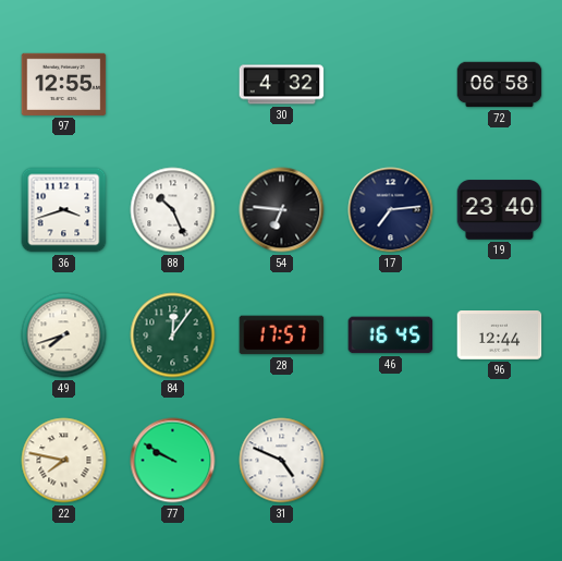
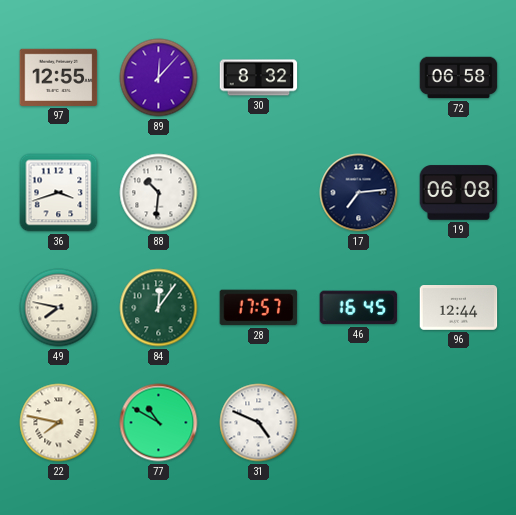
89: none -> 12:07 (159, 78)
30: 4:32 -> 8:32 (259, 78)
88: 10:26 -> 10:31 (159, 193)
54: 6:46 -> none (282, 210)
19: 23:40 -> 06:08 (459, 193)
49: 7:42 -> 7:47 (59, 308)
77: 9:50 -> 10:50 (159, 423)
